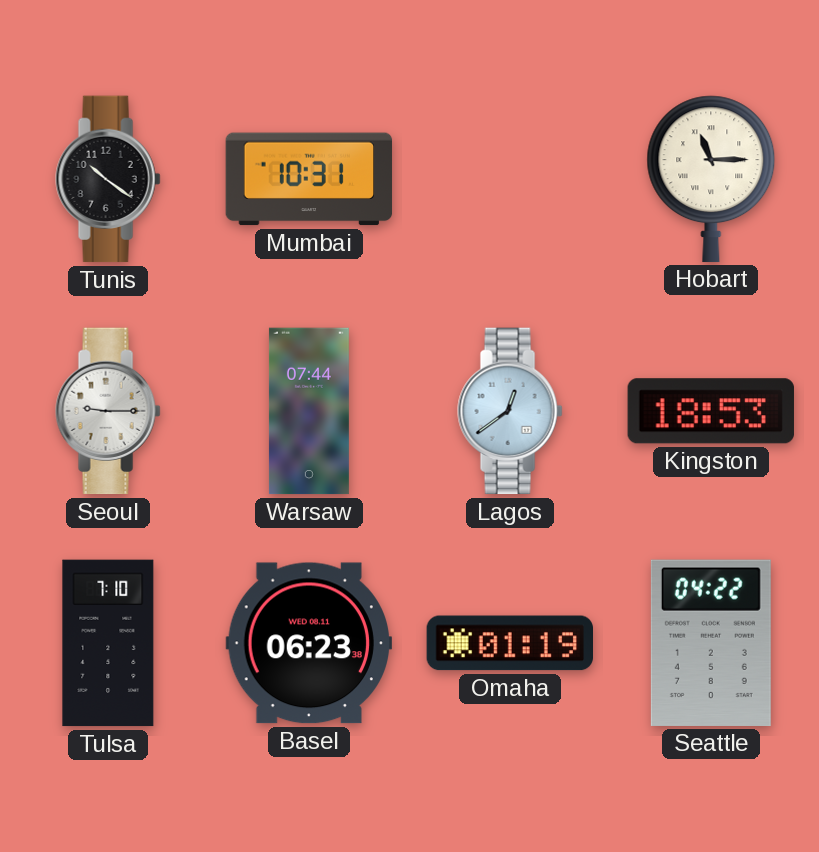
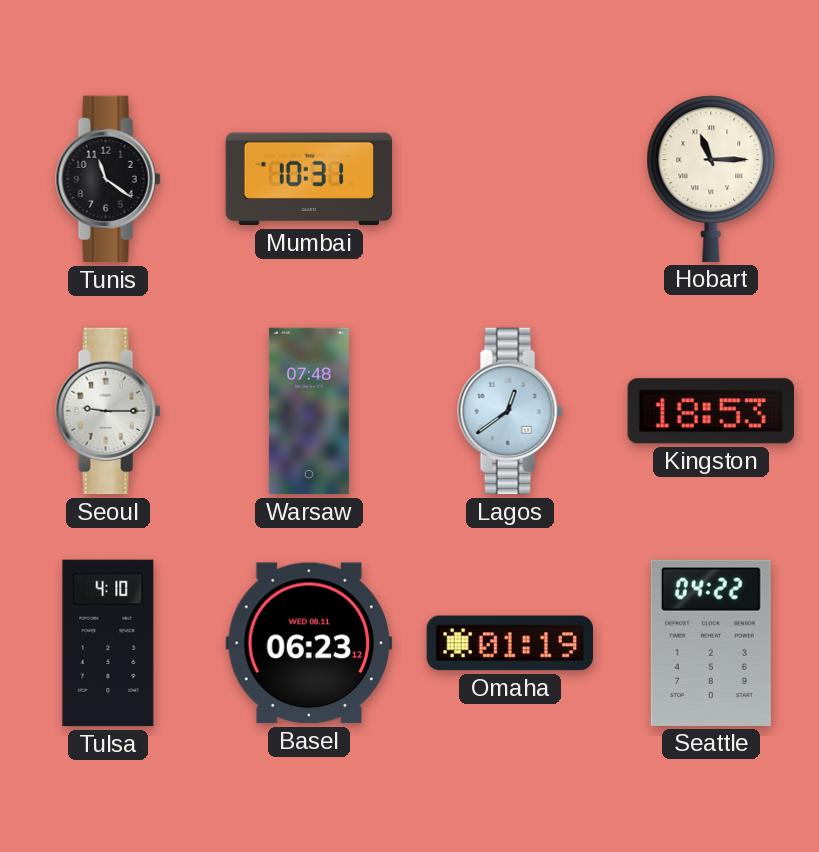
Tunis: 10:21 -> 11:21 (108, 179)
Warsaw: 07:44 -> 07:48 (309, 411)
Tulsa: 7:10 -> 4:10 (108, 643)
Basel: 06:23:38 -> 06:23:12 (308, 643)
